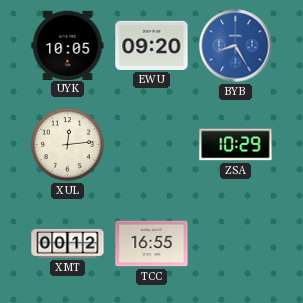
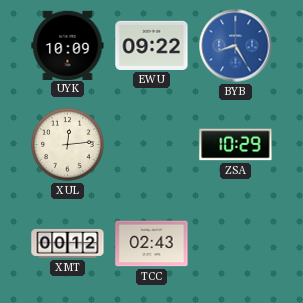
UYK: 10:05 -> 10:09 (68, 45)
EWU: 09:20 -> 09:22 (152, 45)
TCC: 16:55 -> 02:43 (152, 244)
